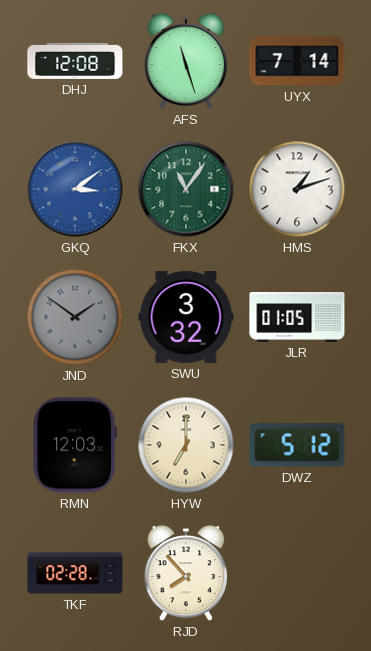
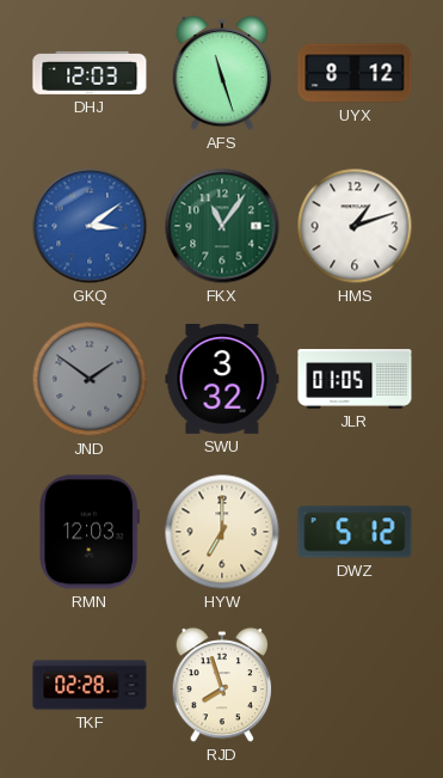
DHJ: 12:08 -> 12:03 (90, 73)
UYX: 7:14 -> 8:12 (355, 73)
RJD: 7:53 -> 7:57 (222, 685)
